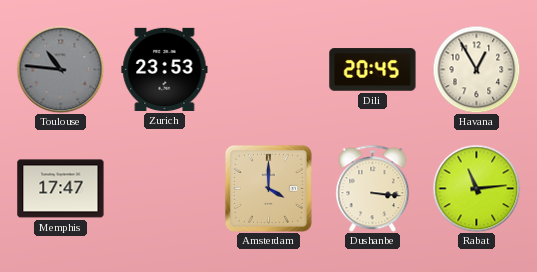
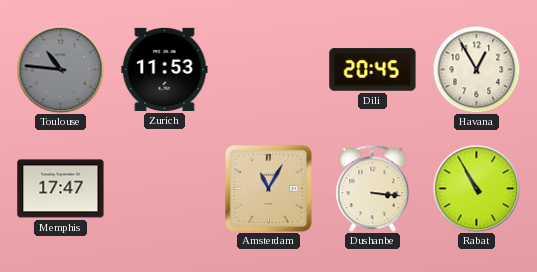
Zurich: 23:53 -> 11:53 (165, 69)
Amsterdam: 4:00 -> 11:05 (268, 188)
Rabat: 11:14 -> 10:55 (476, 188)
